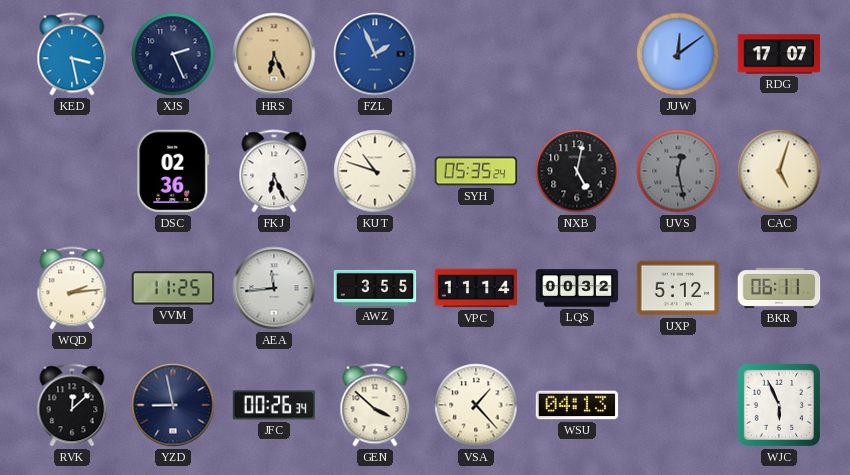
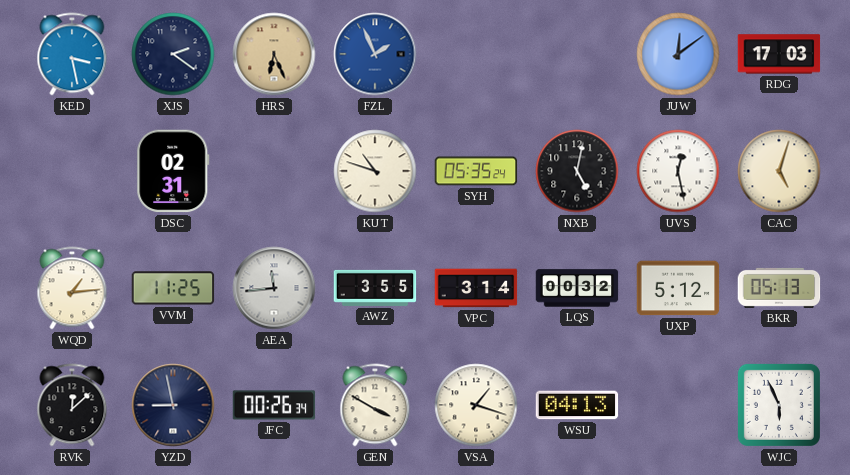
XJS: 2:26 -> 2:21 (173, 54)
RDG: 17:07 -> 17:03 (779, 54)
DSC: 02:36 -> 02:31 (173, 171)
FKJ: 6:26 -> none (274, 171)
UVS dial: grey -> white (678, 171)
WQD: 2:14 -> 1:14 (72, 288)
VPC: 11:14 -> 3:14 (476, 288)
BKR: 06:11 -> 05:13 (779, 288)
GEN: 3:52 -> 3:50 (375, 405)
VSA: 1:23 -> 1:18 (476, 405)
